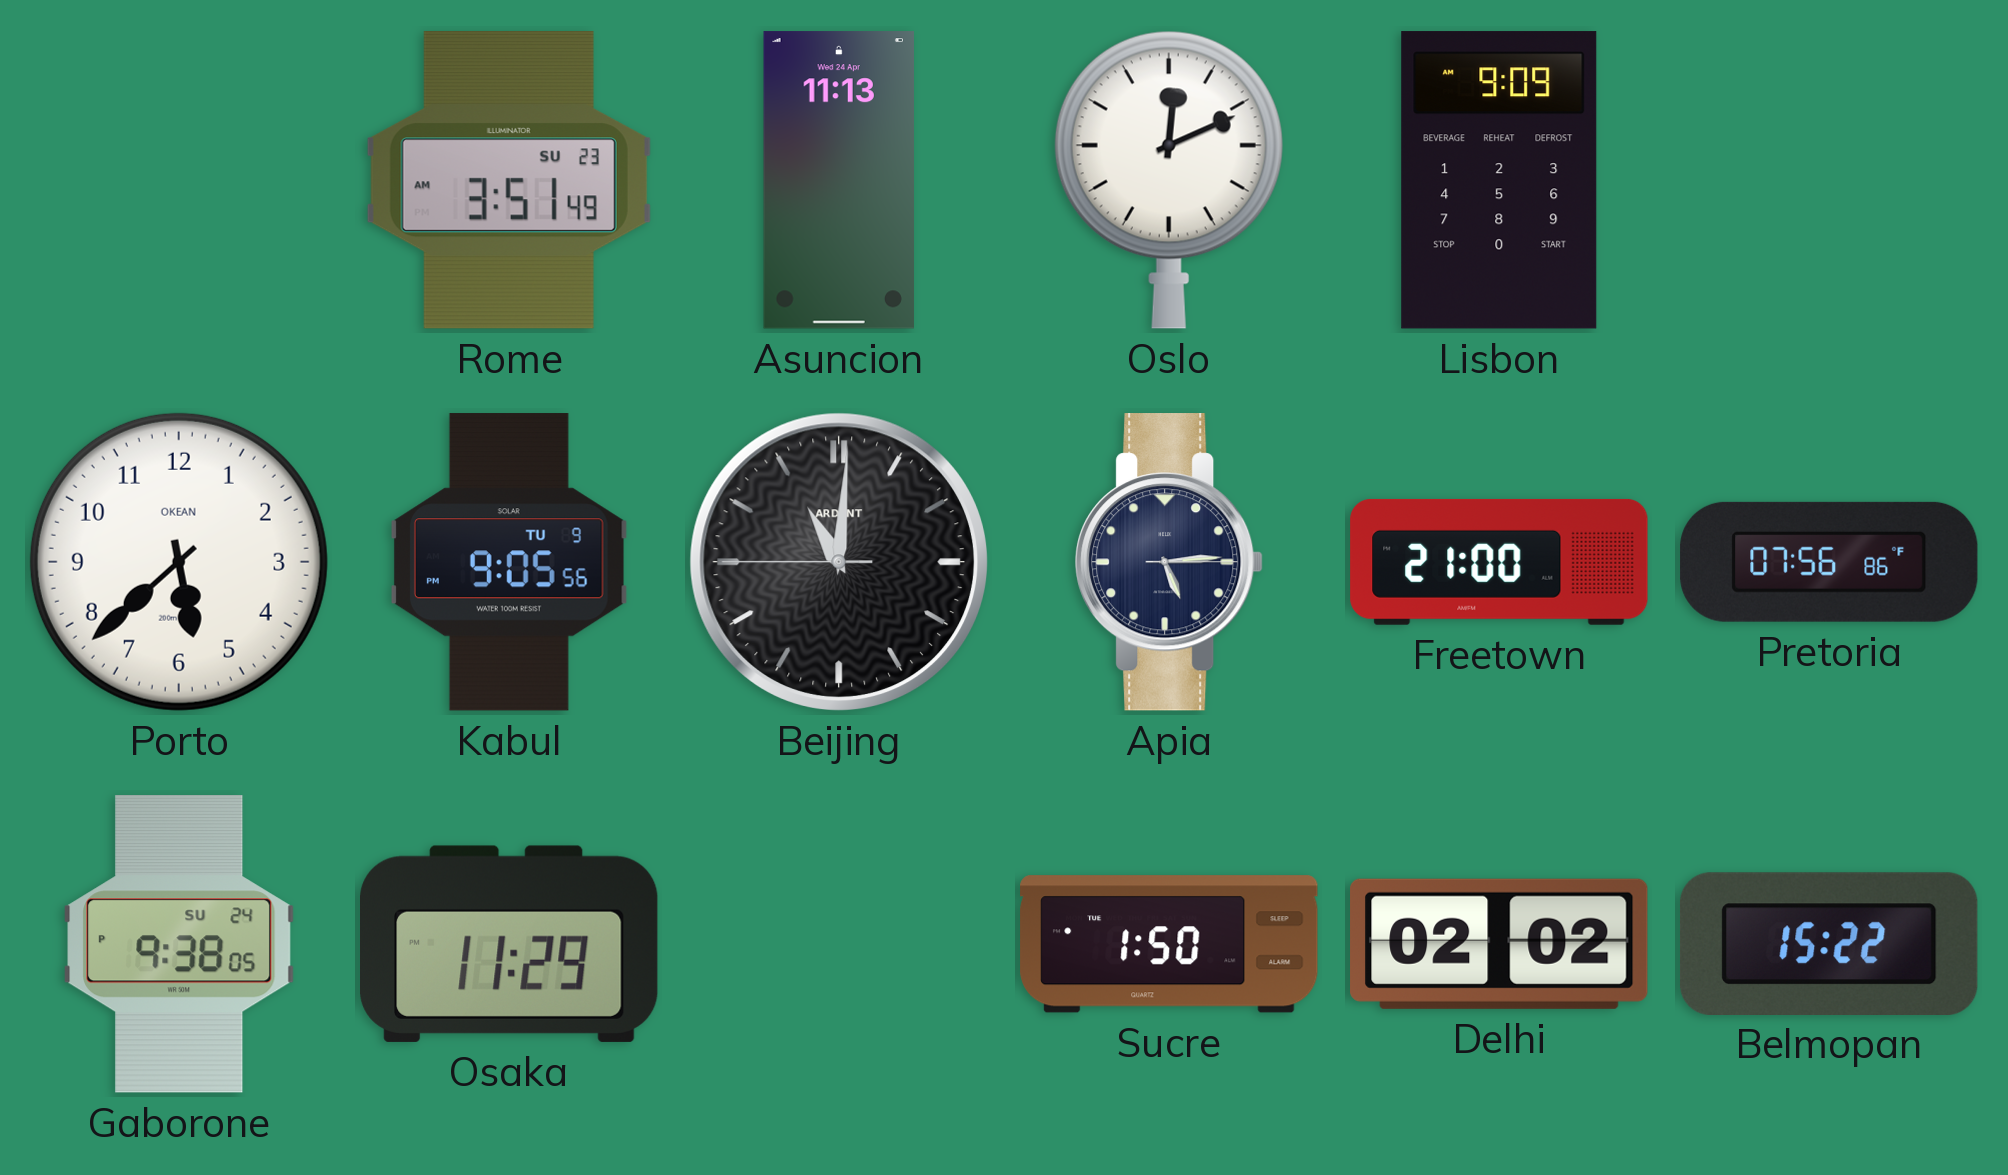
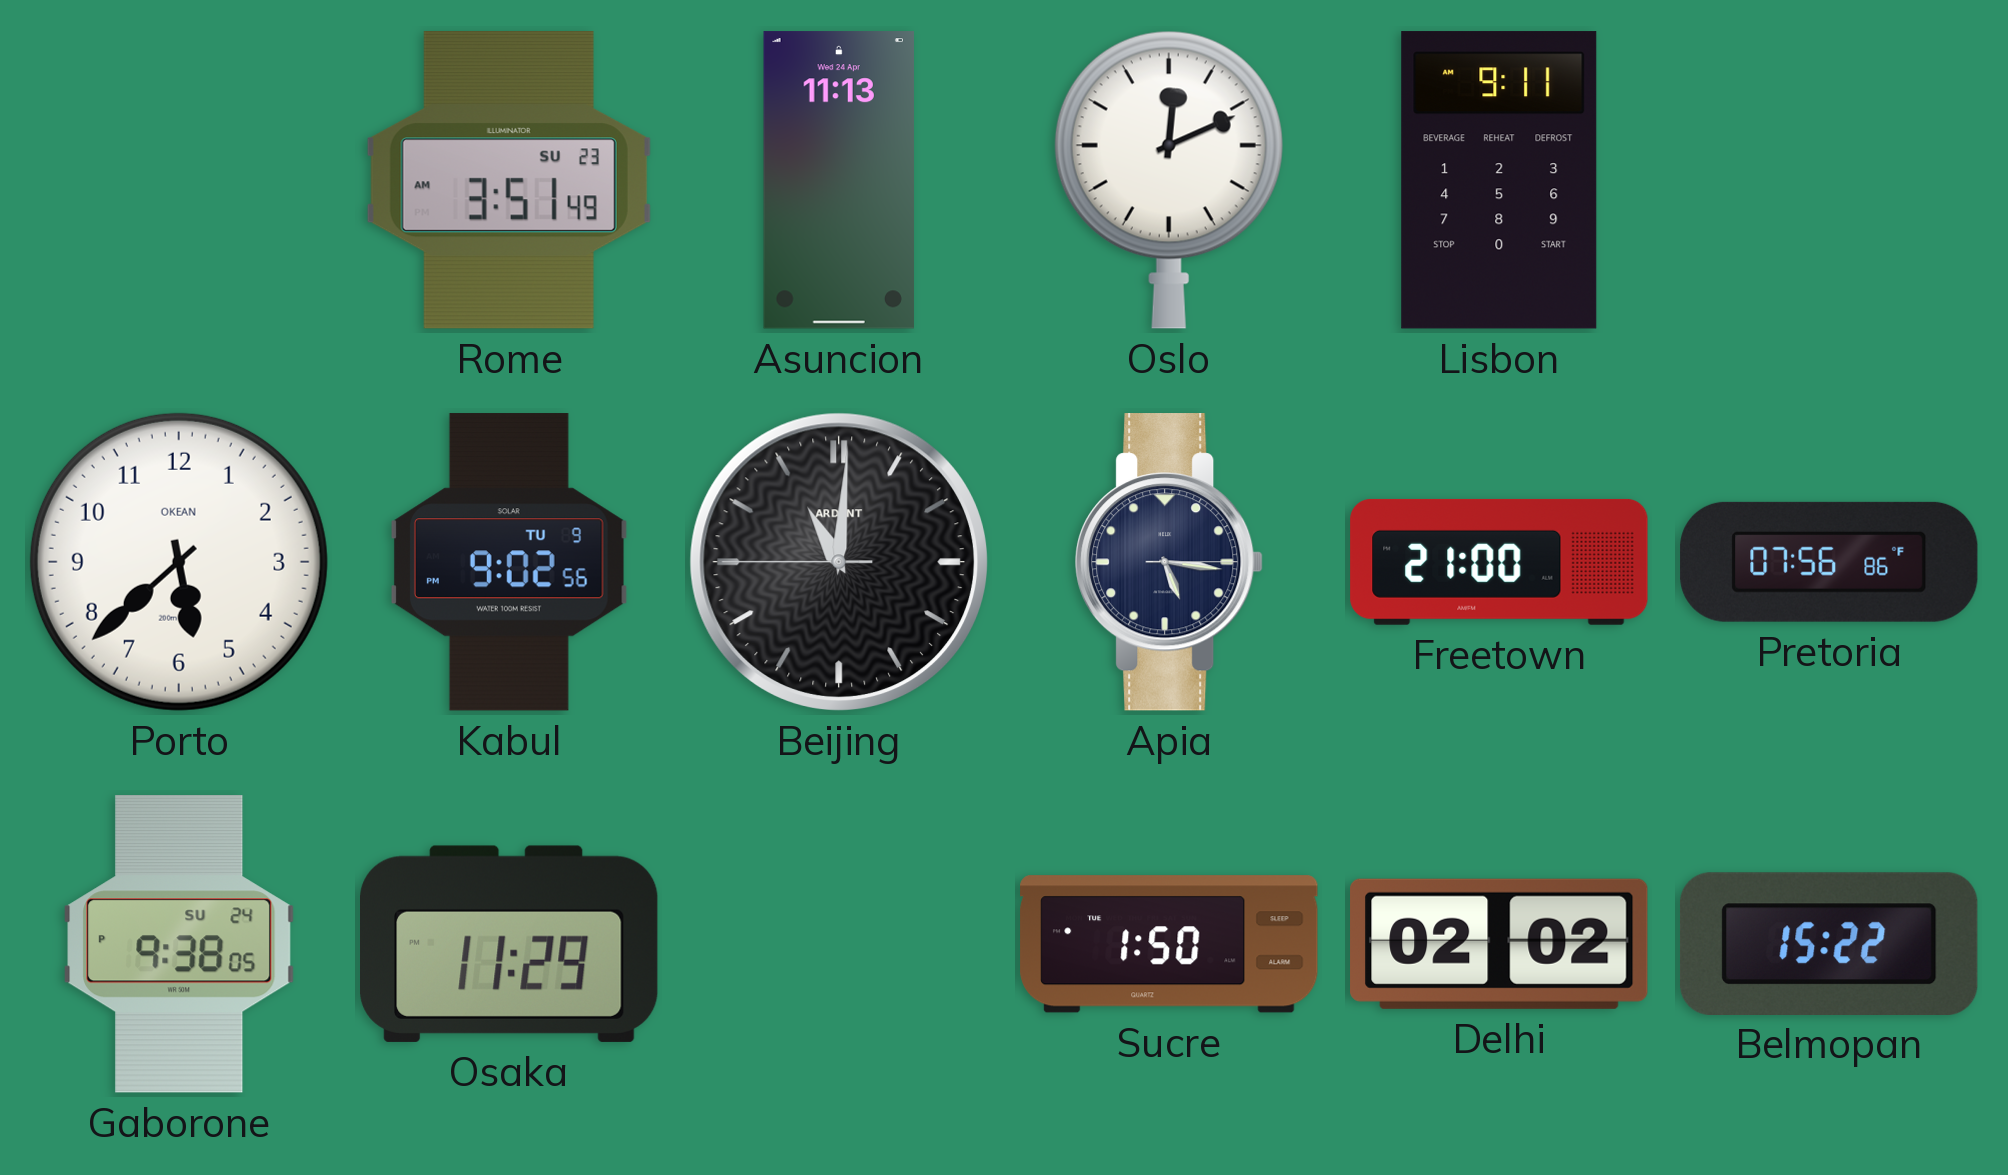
Lisbon: 9:09 -> 9:11 (1499, 180)
Kabul: 9:05 -> 9:02 (509, 562)
Apia: 5:14 -> 5:16 (1169, 562)
